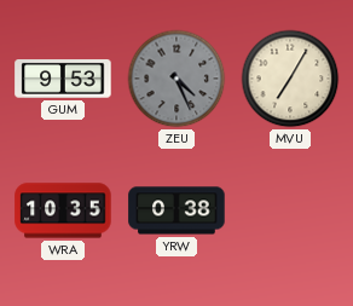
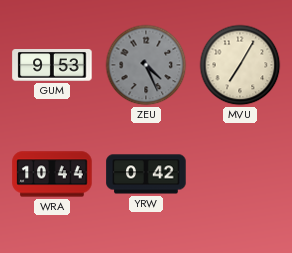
WRA: 10:35 -> 10:44 (52, 174)
YRW: 0:38 -> 0:42 (146, 174)
